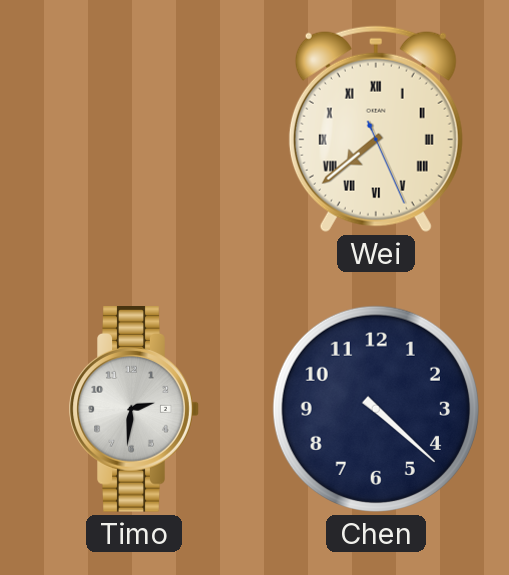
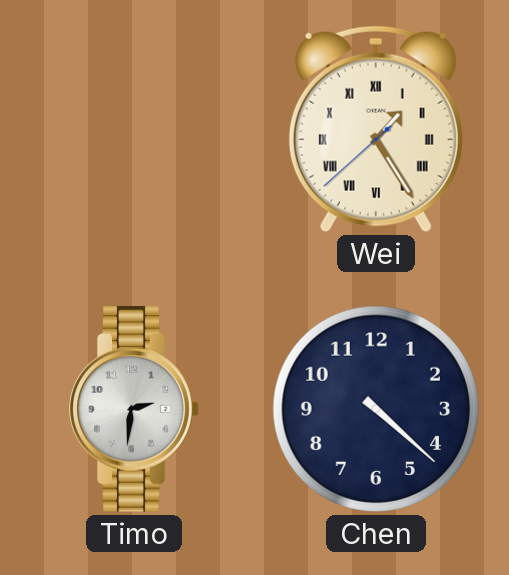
Wei: 7:38 -> 1:24 (376, 129)
